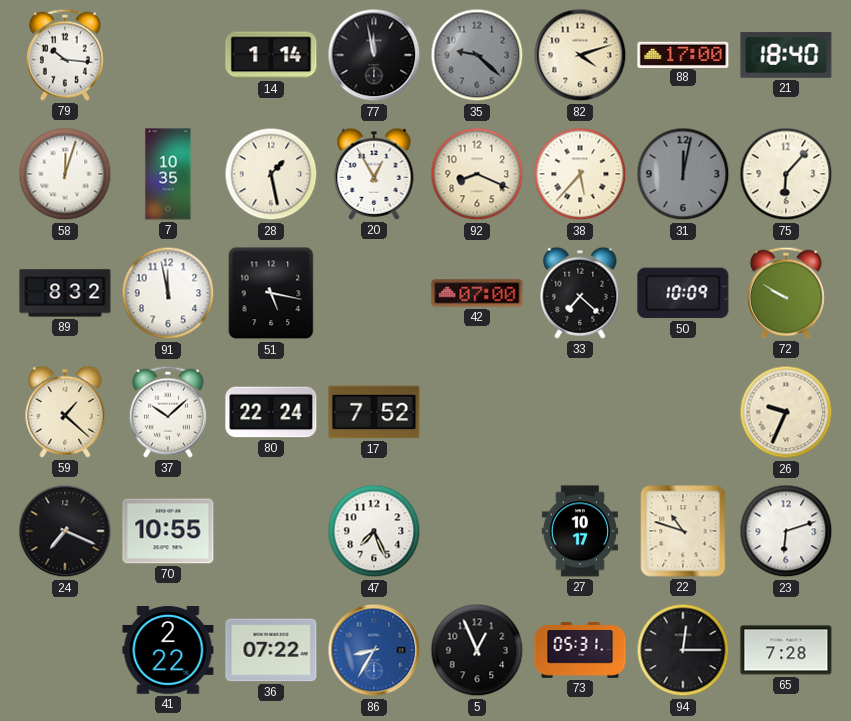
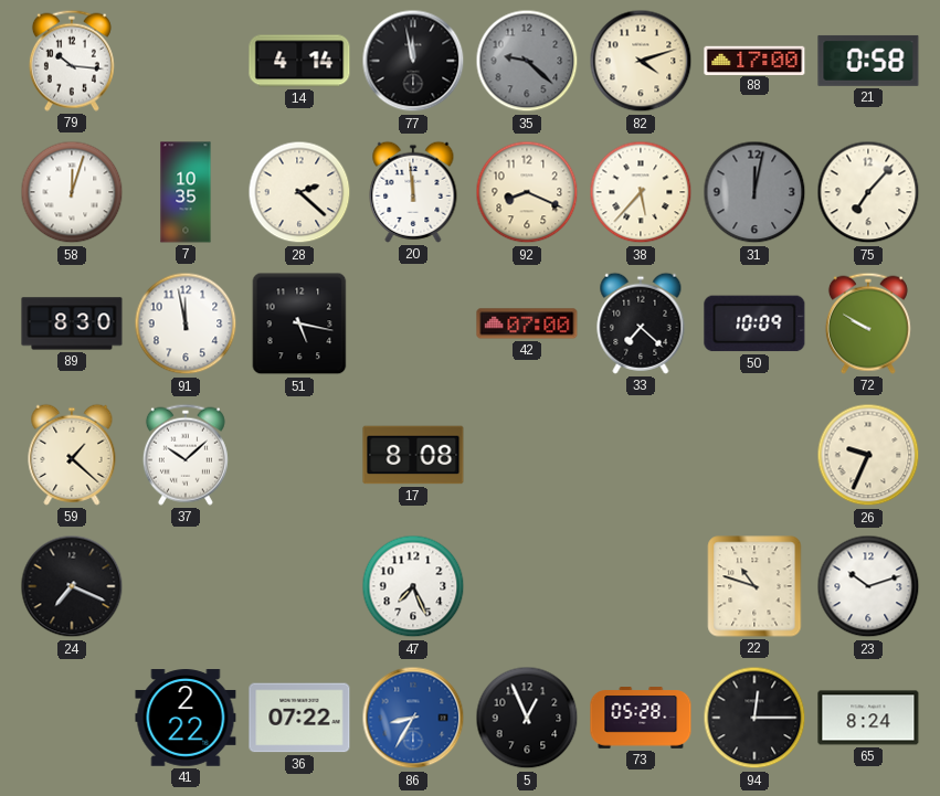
14: 1:14 -> 4:14 (299, 61)
21: 18:40 -> 0:58 (868, 61)
28: 1:28 -> 2:22 (299, 192)
20: 12:55 -> 11:59 (413, 192)
75: 6:07 -> 7:07 (868, 192)
89: 8:32 -> 8:30 (72, 323)
80: 22:24 -> none (271, 412)
17: 7:52 -> 8:08 (413, 455)
70: 10:55 -> none (168, 531)
27: 10:17 -> none (580, 531)
23: 6:12 -> 10:12 (868, 586)
73: 05:31 -> 05:28 (641, 718)
65: 7:28 -> 8:24 (868, 718)
